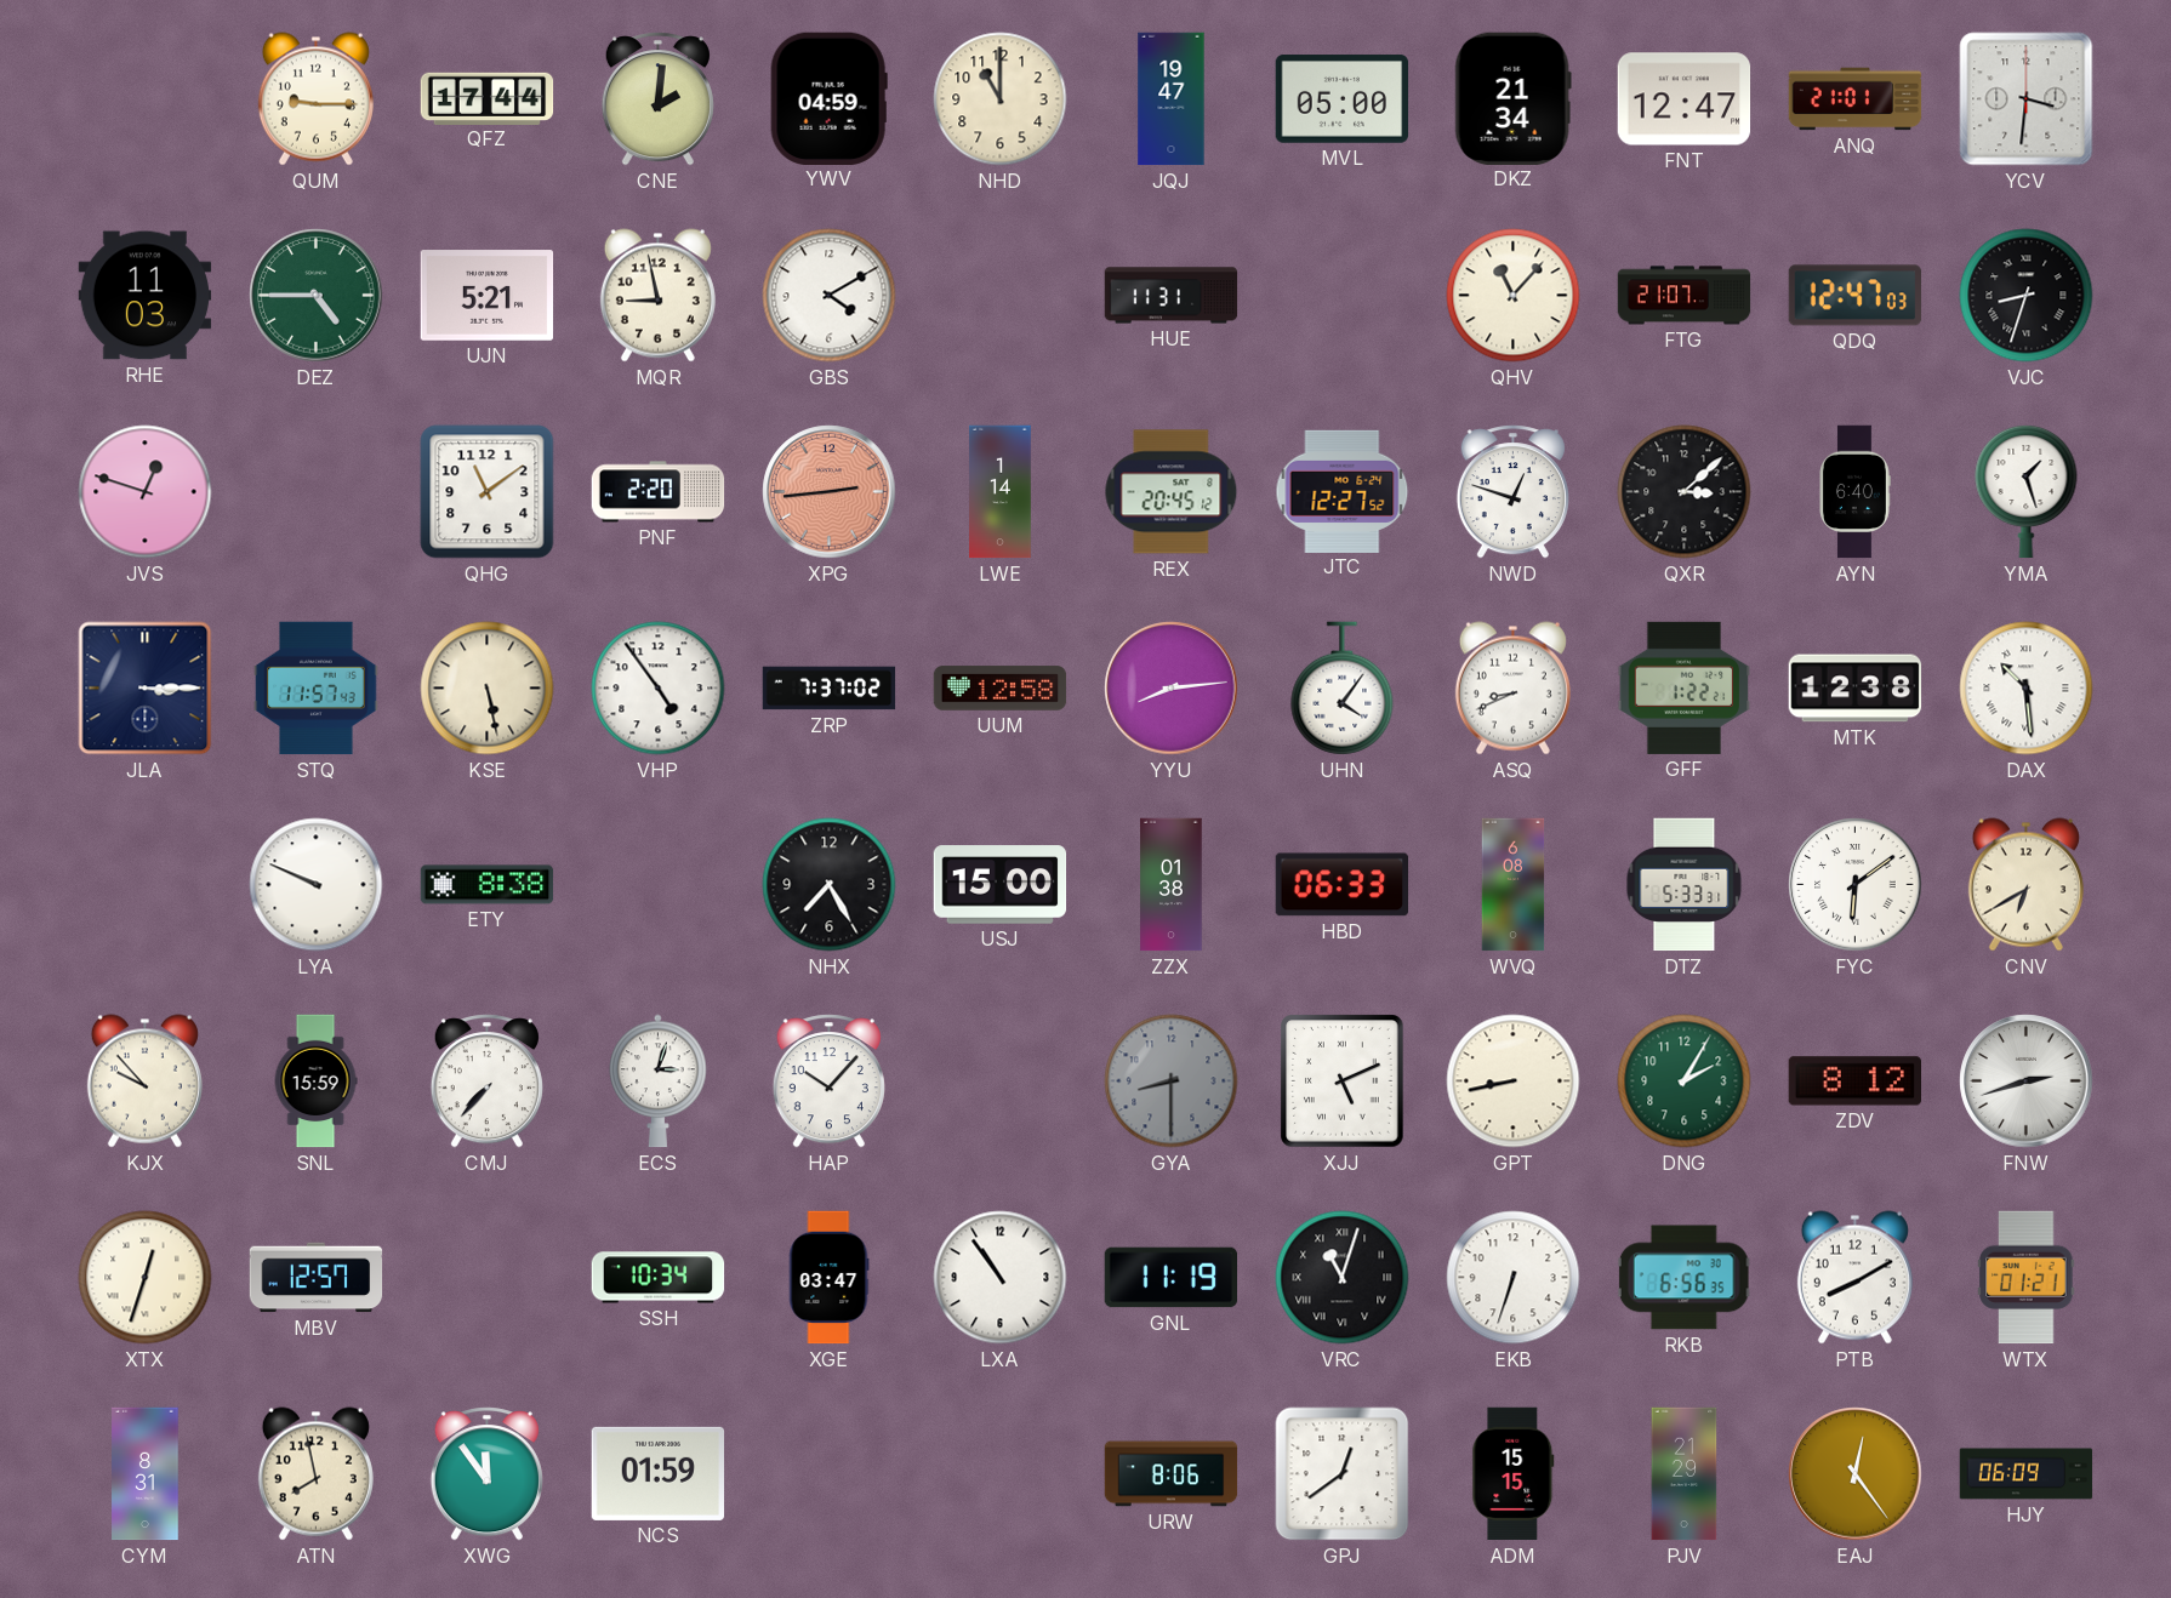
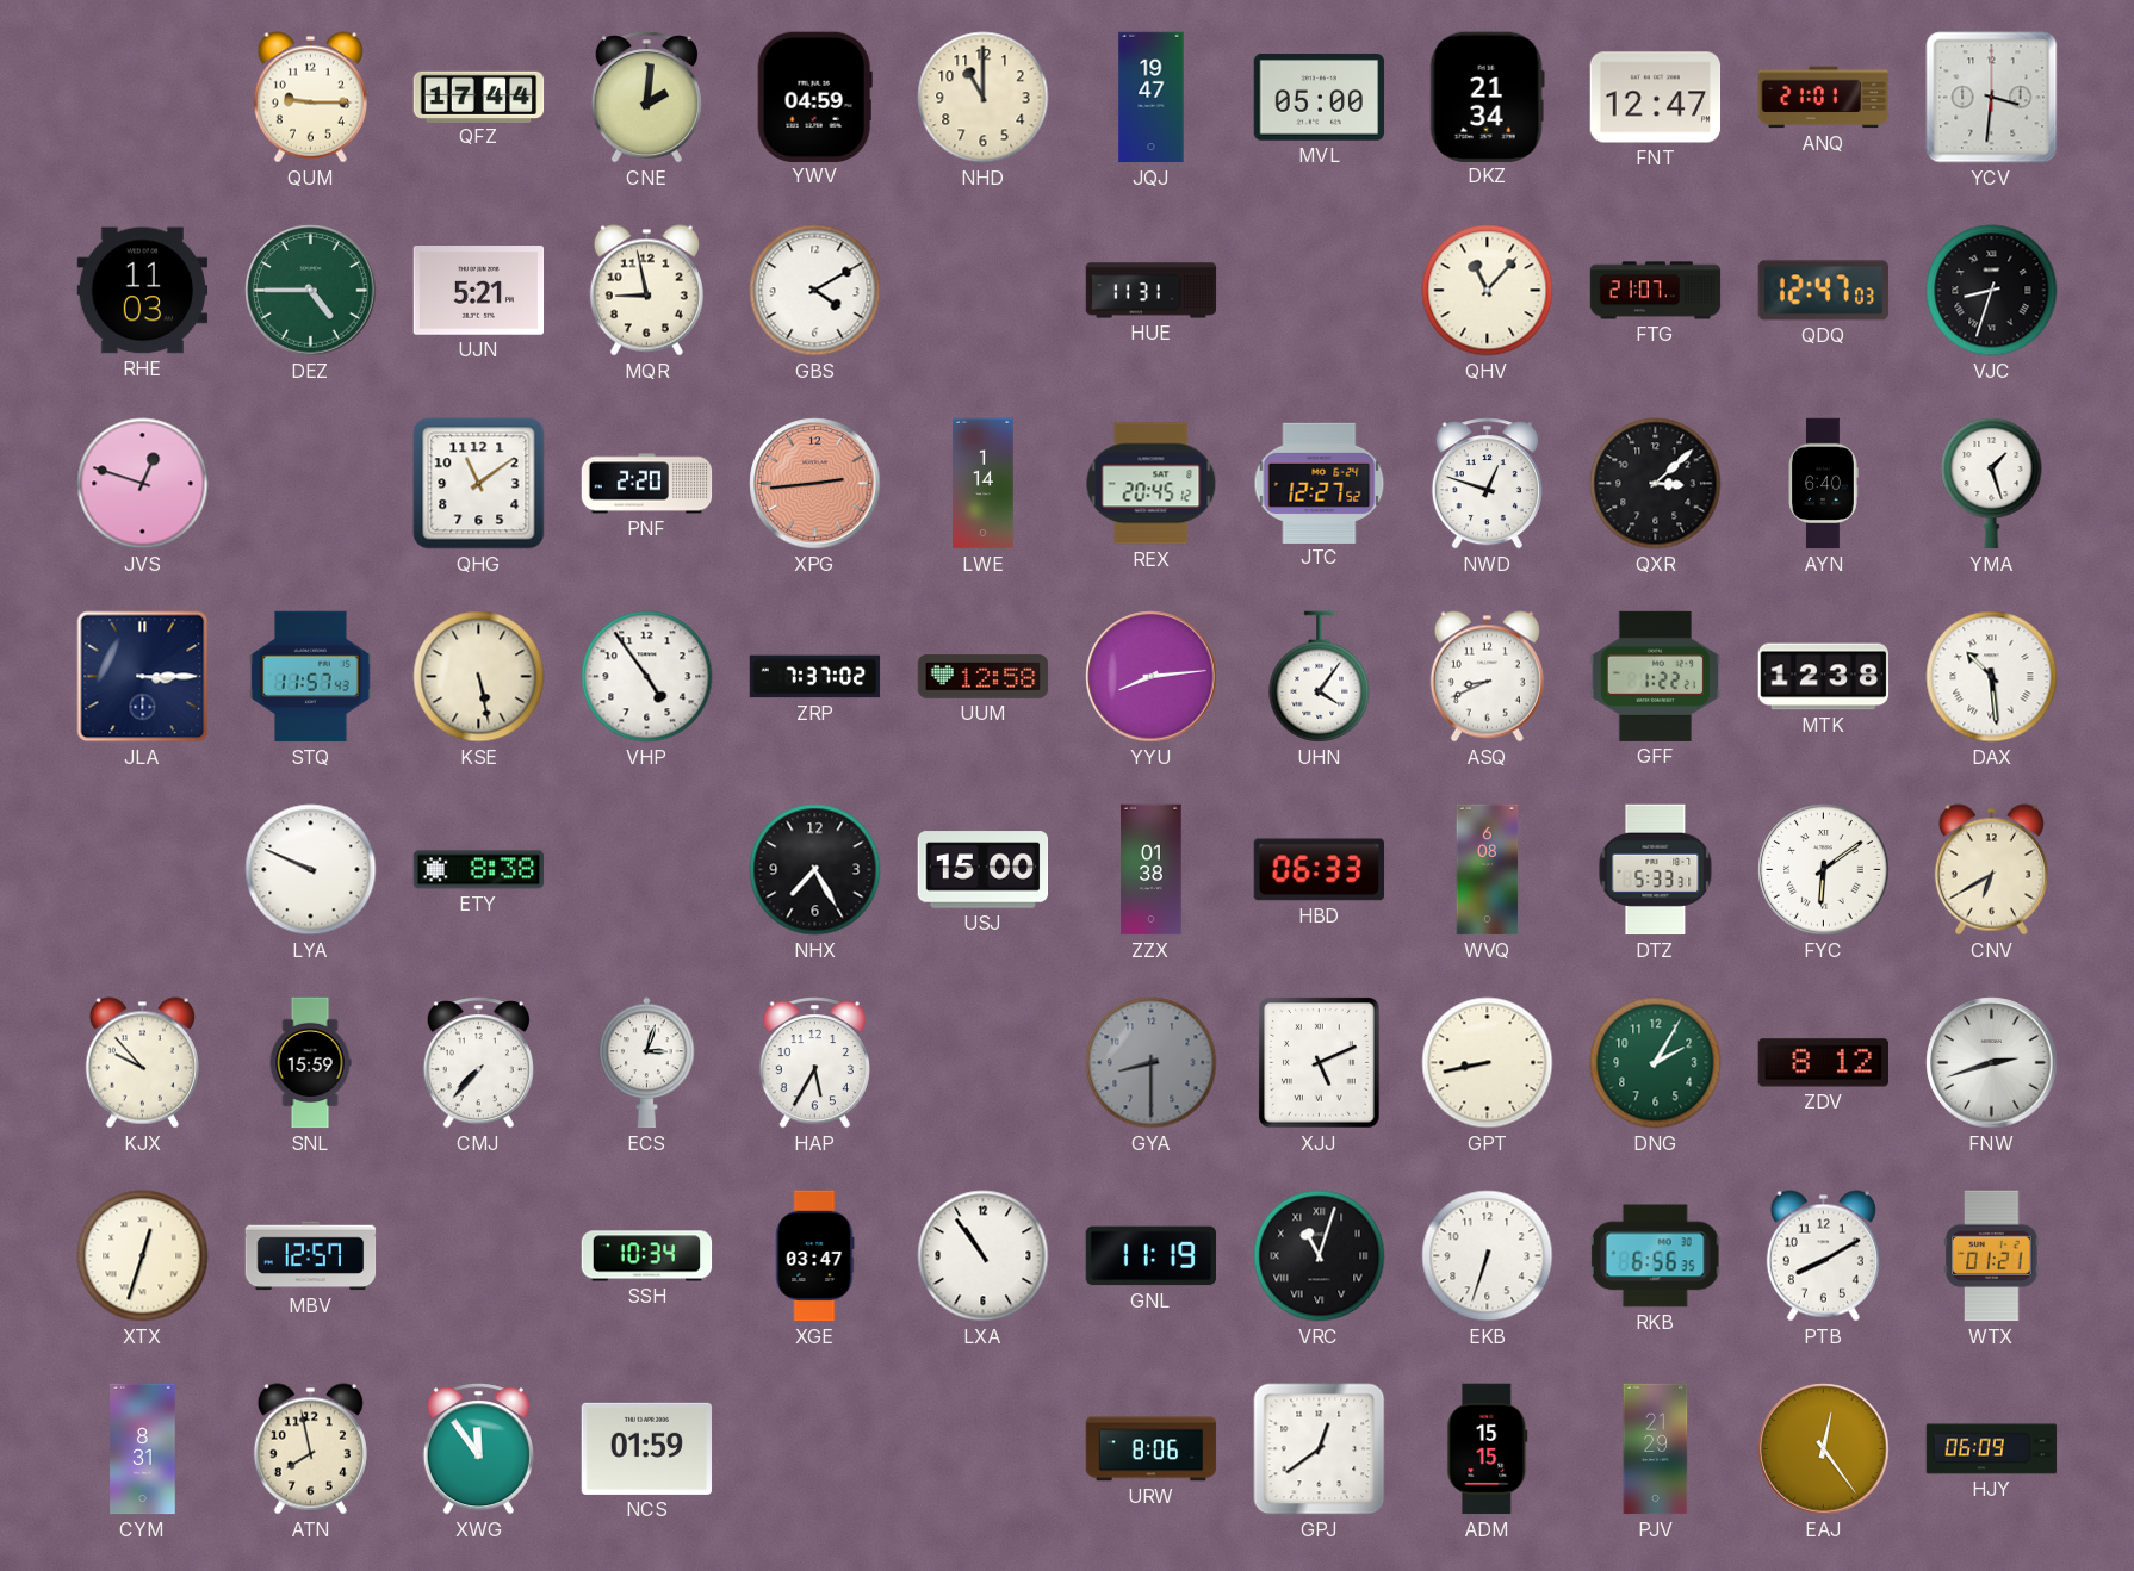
HAP: 10:07 -> 5:35 (814, 1063)
